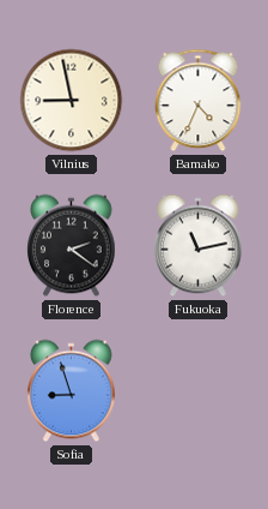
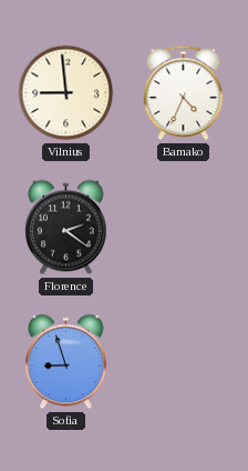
Vilnius: 8:58 -> 8:59 (66, 93)
Fukuoka: 11:13 -> none (199, 246)
